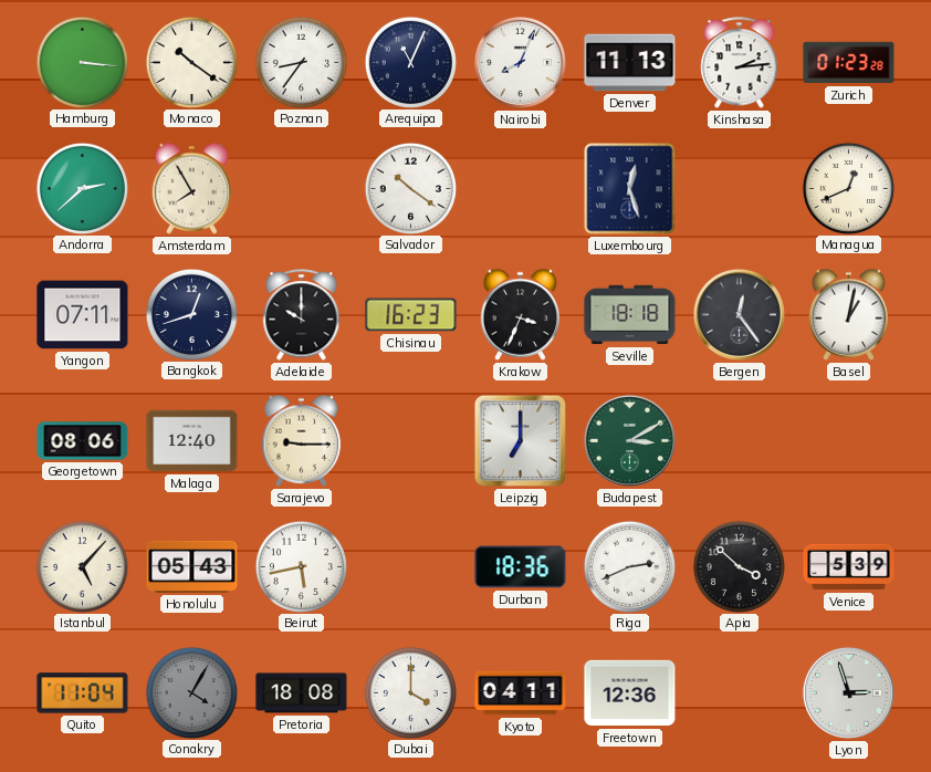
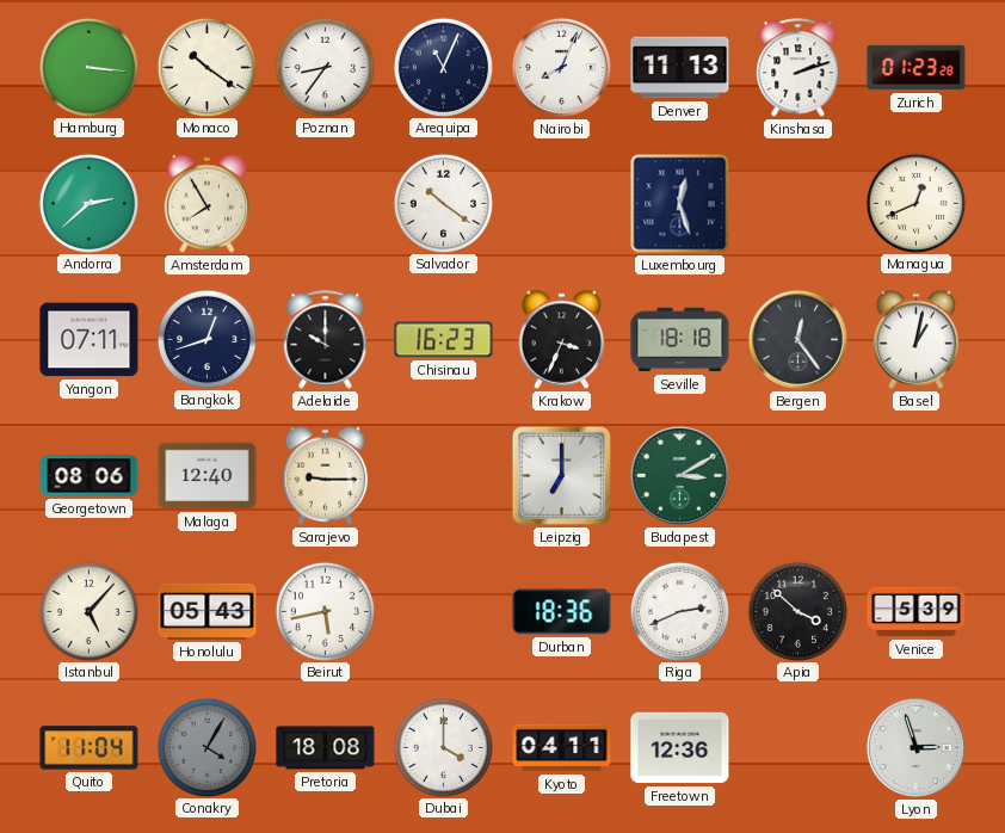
Kinshasa: 2:14 -> 2:12 (799, 68)
